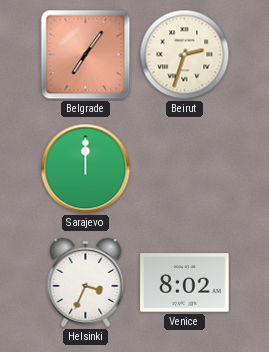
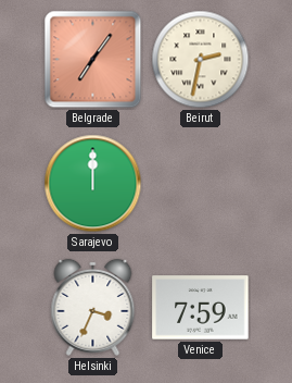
Beirut: 2:33 -> 2:32 (201, 60)
Venice: 8:02 -> 7:59 (201, 308)
